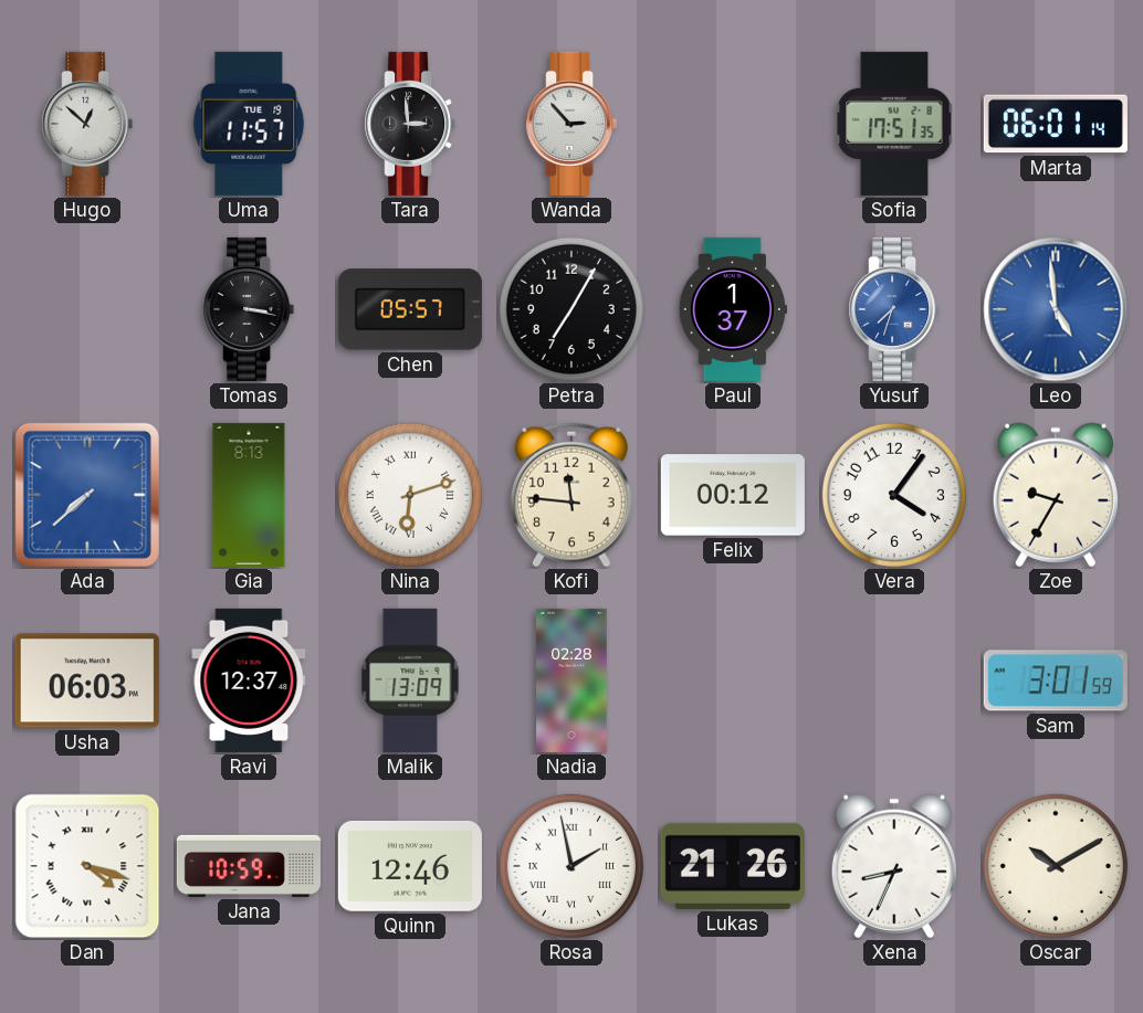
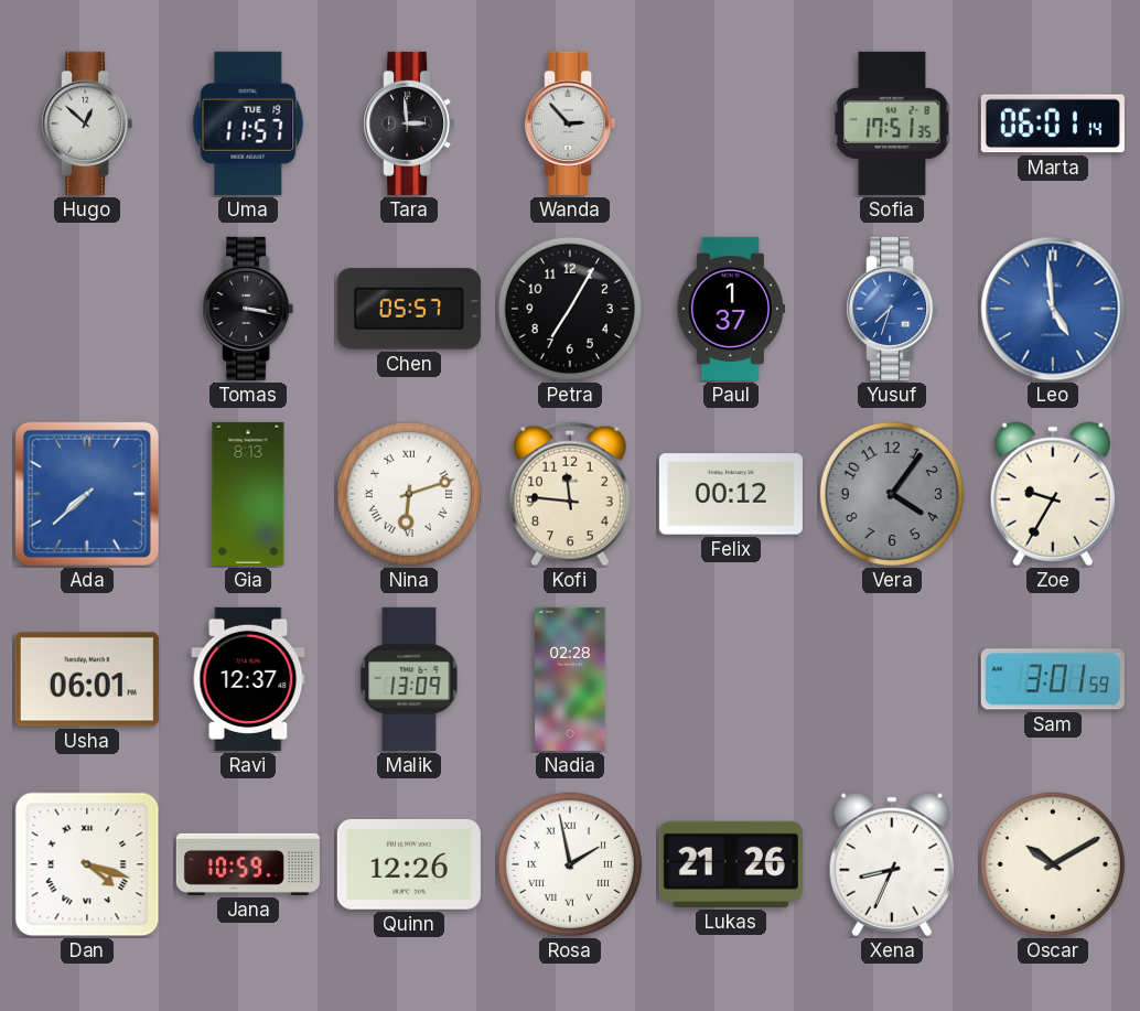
Vera dial: white -> grey (892, 494)
Usha: 06:03 -> 06:01 (87, 679)
Quinn: 12:46 -> 12:26 (409, 864)
